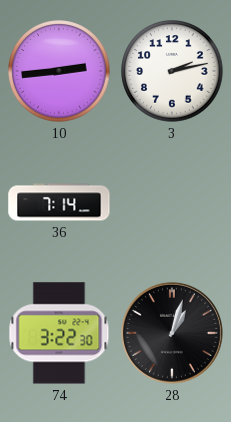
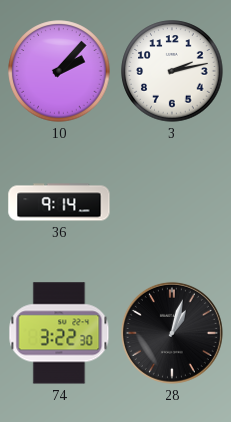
10: 2:44 -> 2:07 (59, 71)
36: 7:14 -> 9:14 (59, 202)
